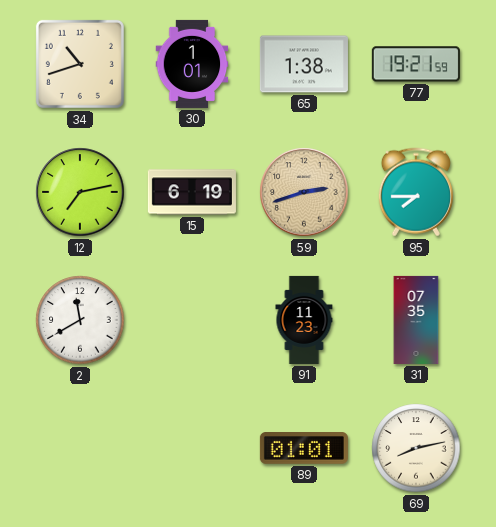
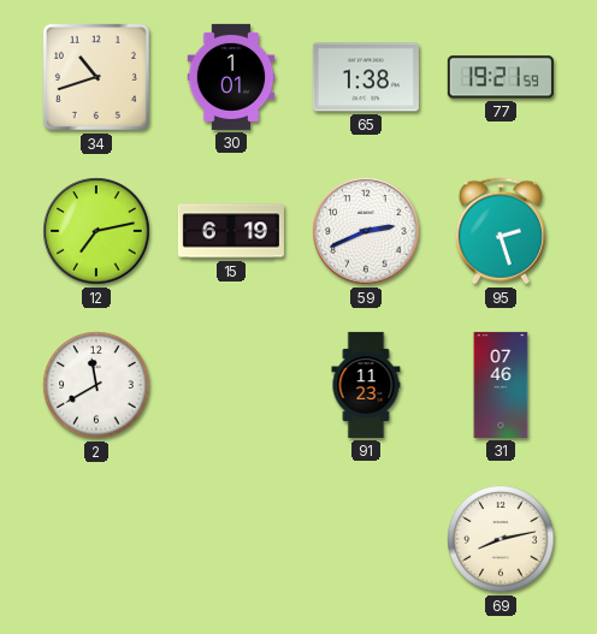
59: 2:42 -> 2:41 (366, 231)
59 dial: champagne -> white (366, 231)
95: 7:45 -> 2:27 (501, 231)
31: 07:35 -> 07:46 (501, 385)
89: 01:01 -> none (304, 449)
